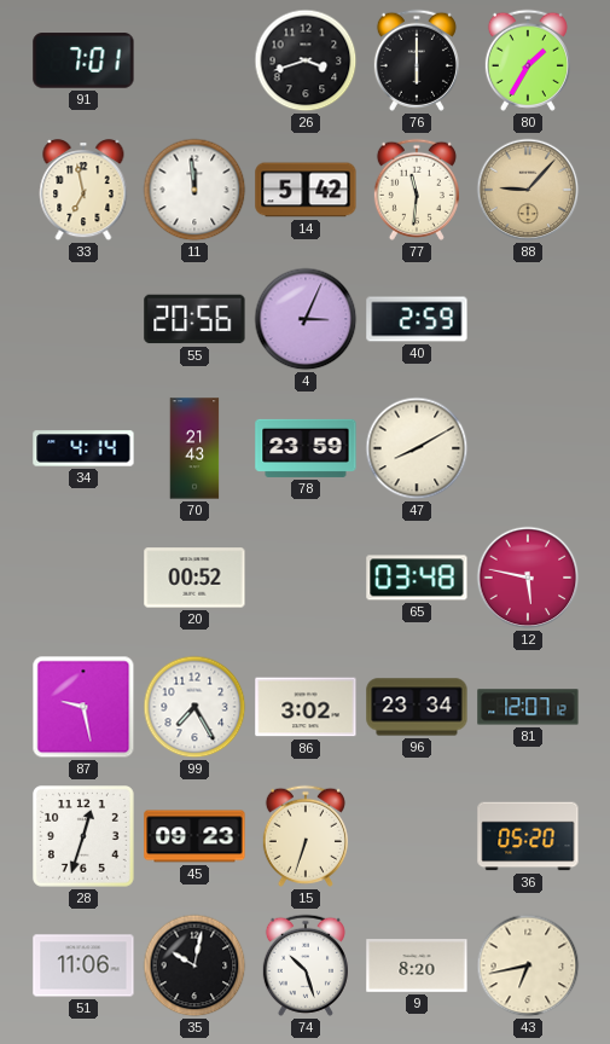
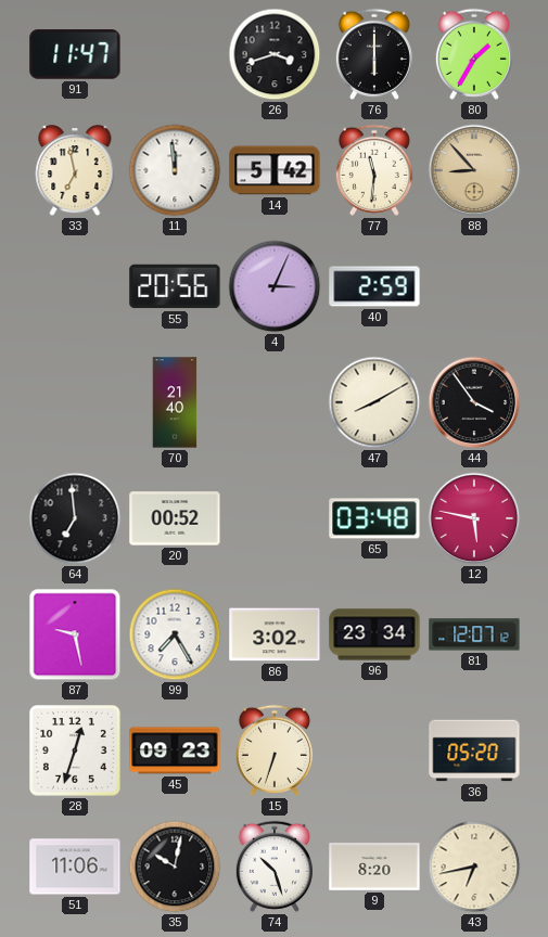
91: 7:01 -> 11:47 (75, 54)
88: 9:07 -> 8:53 (474, 170)
34: 4:14 -> none (83, 448)
70: 21:43 -> 21:40 (175, 402)
78: 23:59 -> none (306, 448)
44: none -> 3:54 (474, 402)
64: none -> 6:59 (75, 518)
